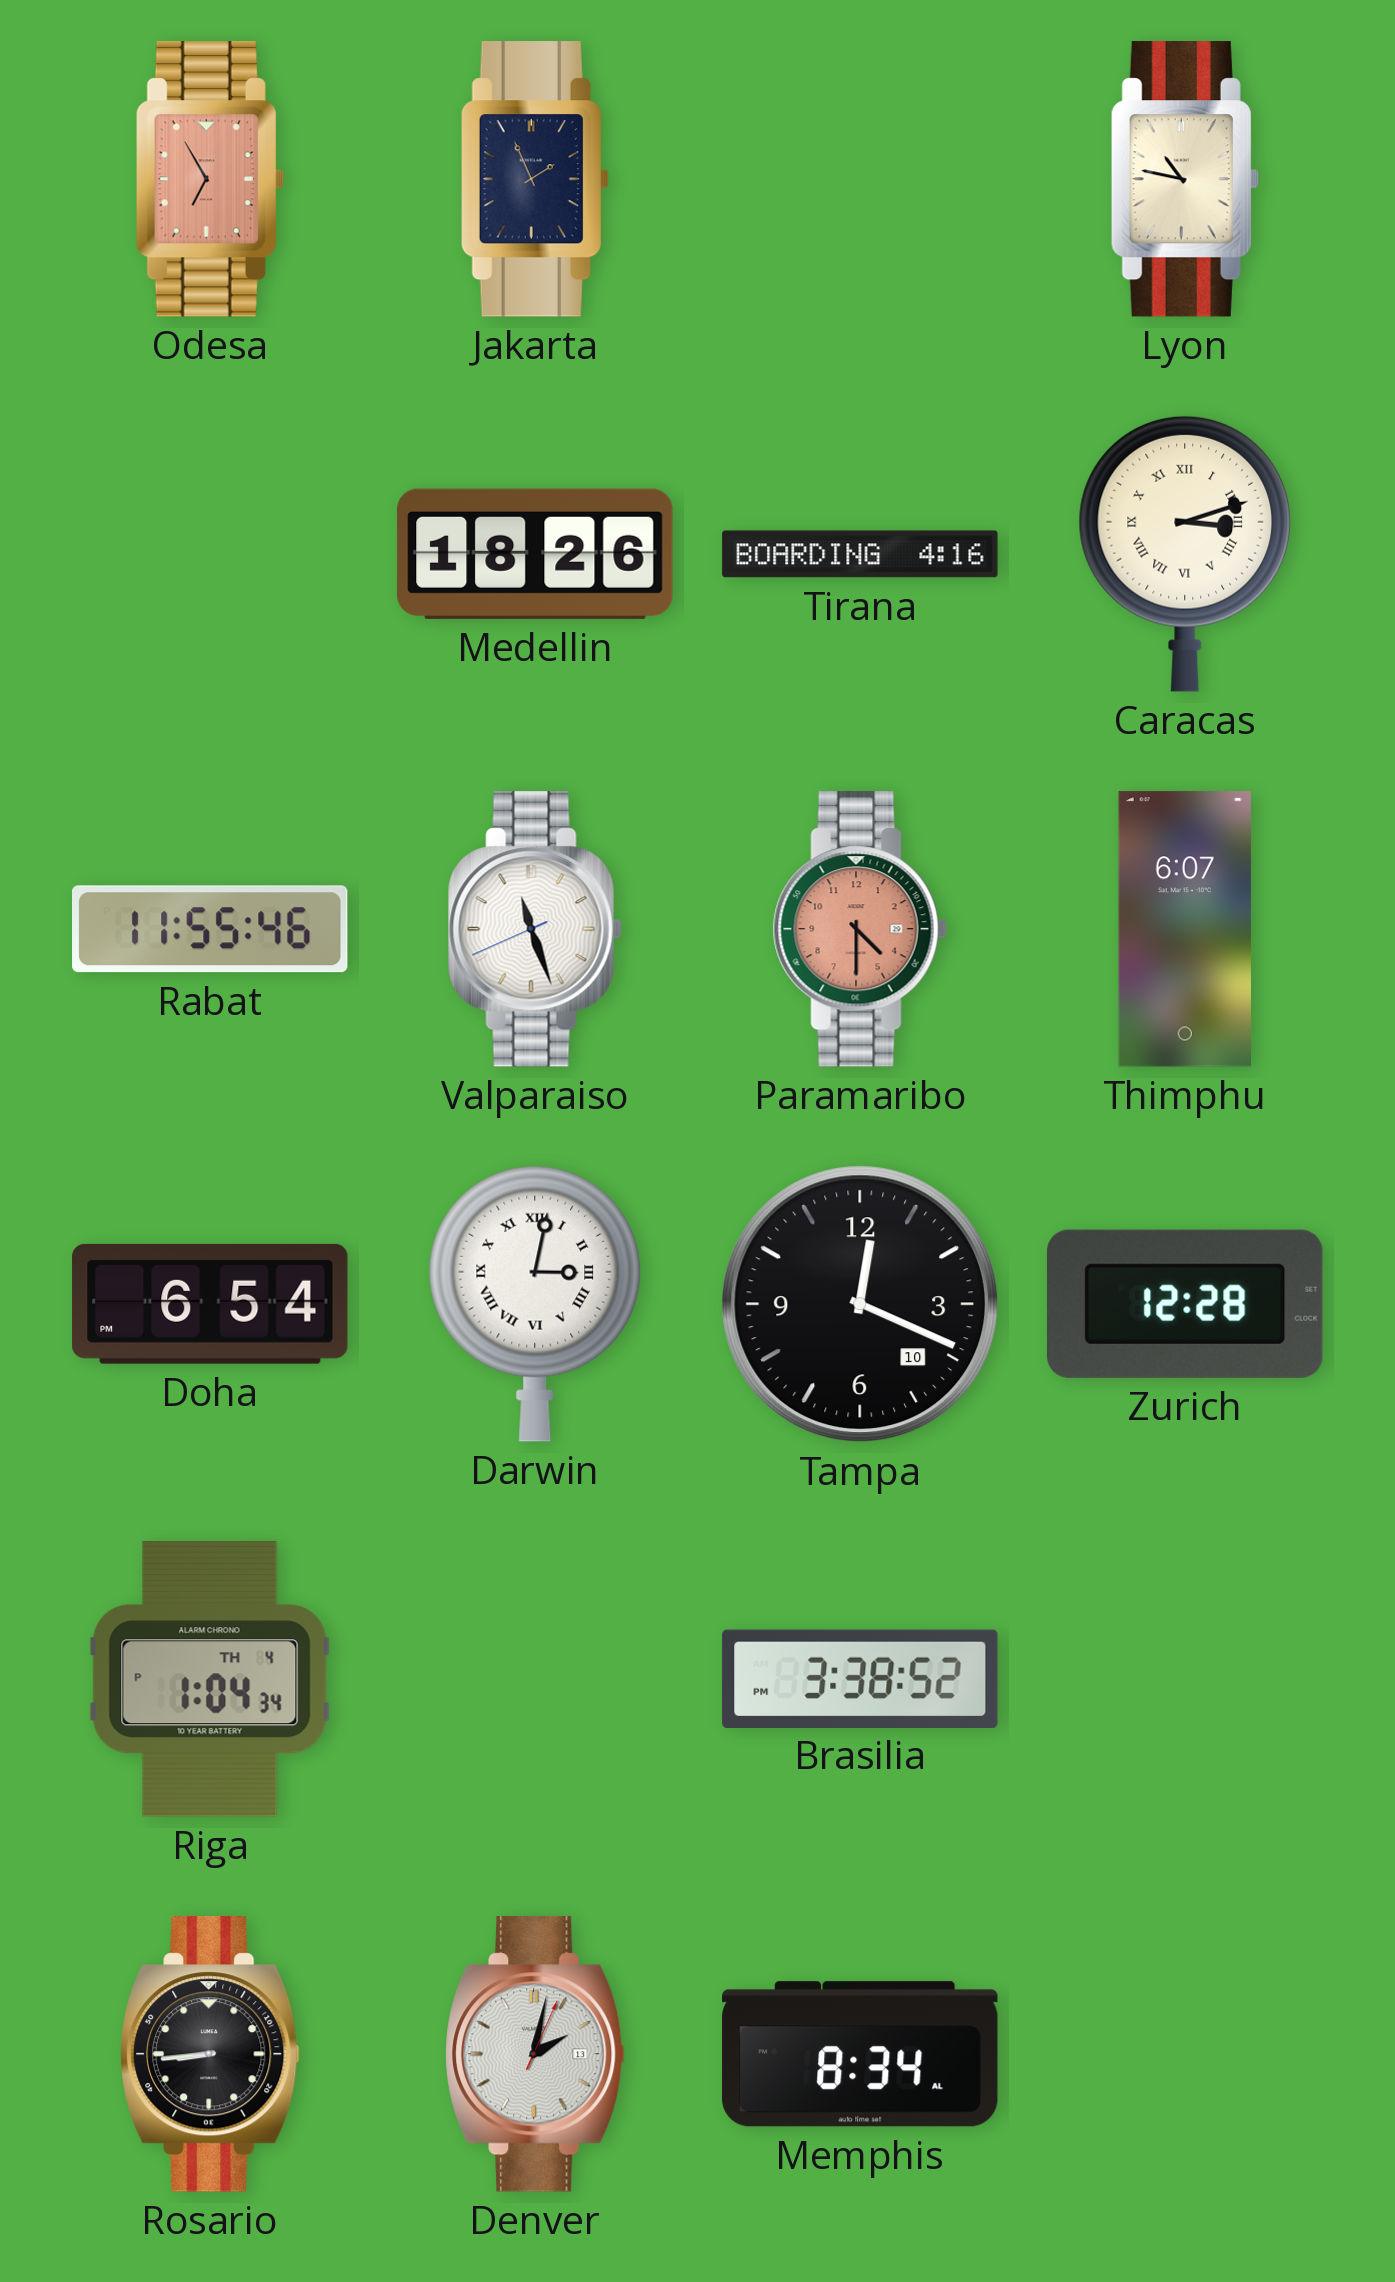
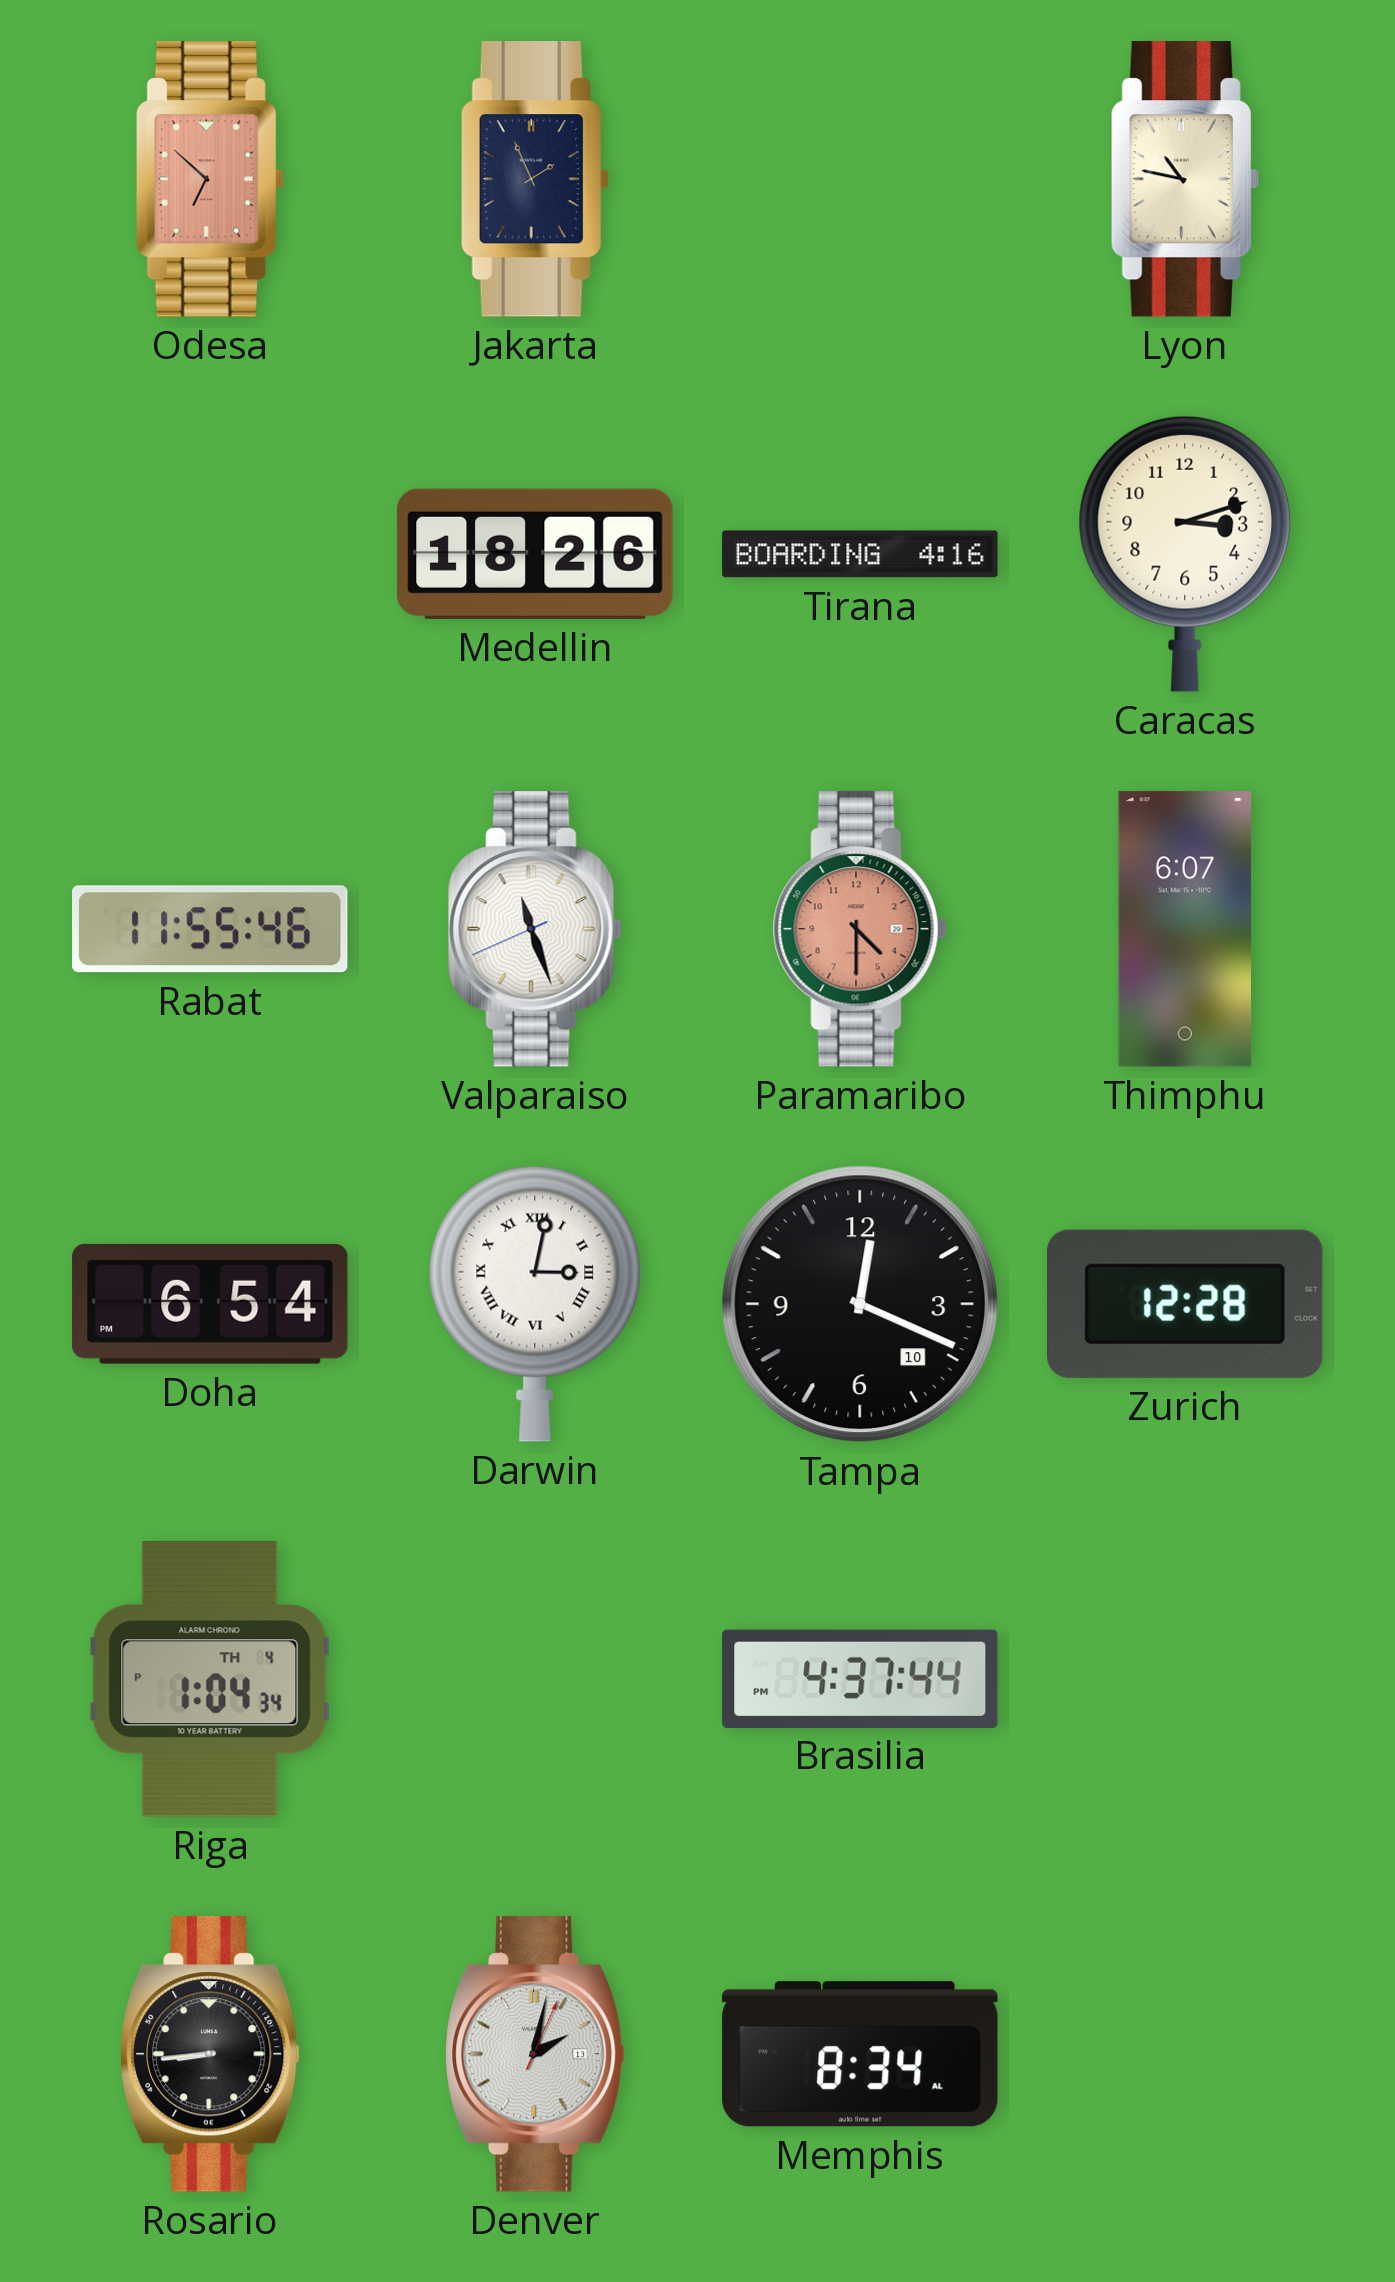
Odesa: 6:55 -> 6:52 (210, 179)
Caracas numerals: Roman -> Arabic (1185, 554)
Brasilia: 3:38 -> 4:37 (860, 1678)
